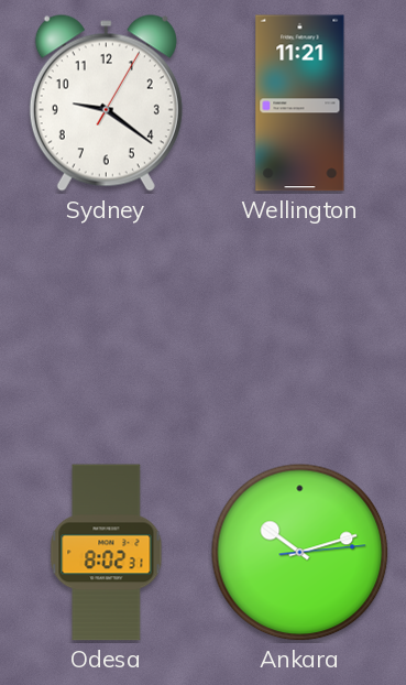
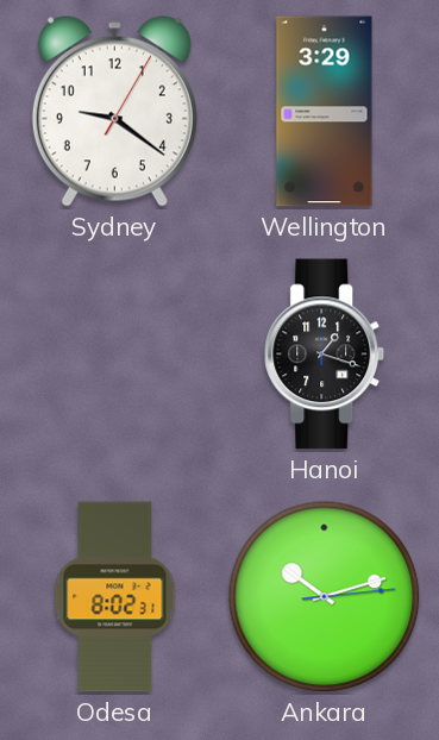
Wellington: 11:21 -> 3:29 (325, 112)
Hanoi: none -> 1:18 (325, 355)
